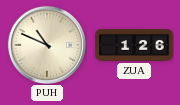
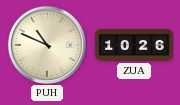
ZUA: 1:26 -> 10:26 (134, 45)
